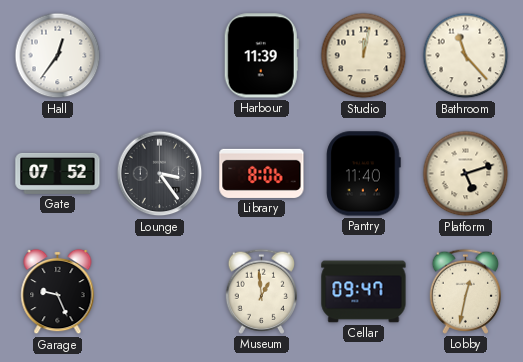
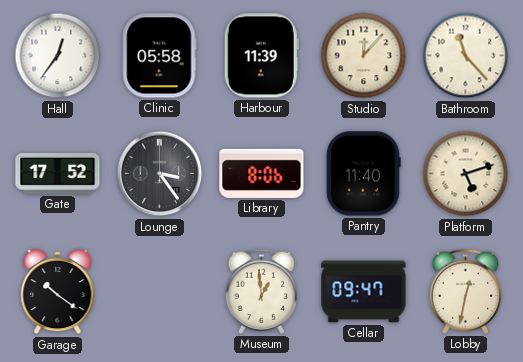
Clinic: none -> 05:58 (160, 56)
Studio: 12:02 -> 12:07 (364, 56)
Gate: 07:52 -> 17:52 (58, 173)
Garage: 9:26 -> 10:21 (58, 292)
